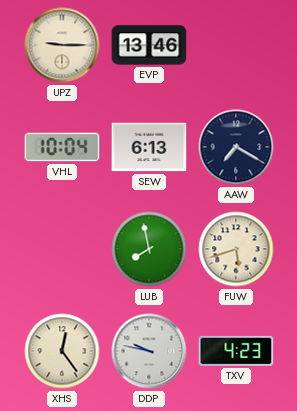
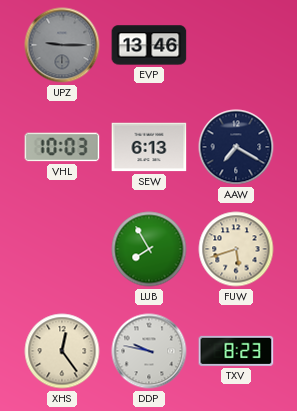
UPZ dial: cream -> grey (62, 45)
VHL: 10:04 -> 10:03 (62, 147)
LUB: 7:58 -> 7:55 (149, 249)
TXV: 4:23 -> 8:23 (236, 351)
